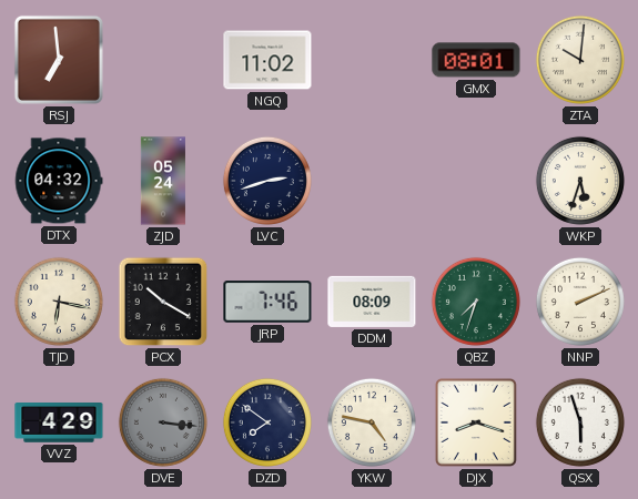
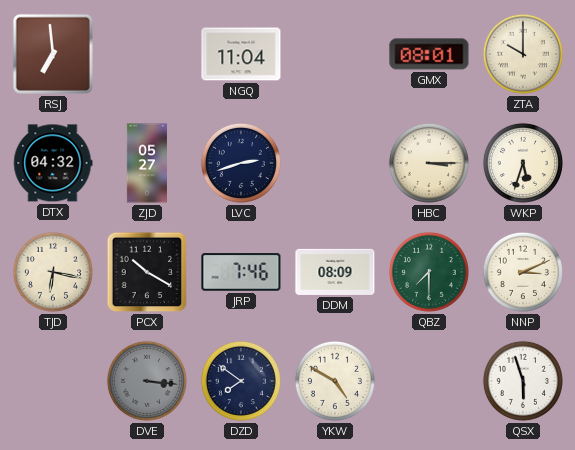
NGQ: 11:02 -> 11:04 (241, 54)
ZTA: 10:01 -> 10:00 (523, 54)
ZJD: 05:24 -> 05:27 (147, 163)
HBC: none -> 3:15 (429, 163)
QBZ: 7:33 -> 7:30 (429, 272)
NNP: 2:11 -> 3:11 (523, 272)
VVZ: 4:29 -> none (59, 422)
YKW: 4:47 -> 4:50 (335, 381)
DJX: 8:18 -> none (476, 422)
